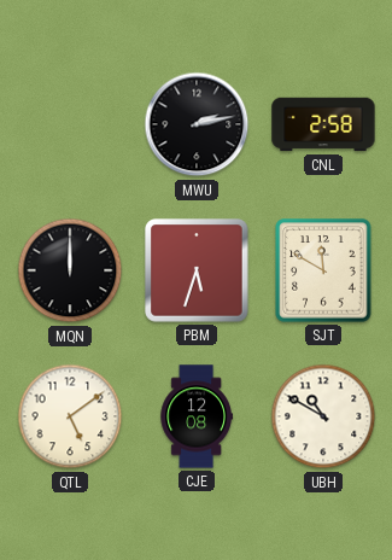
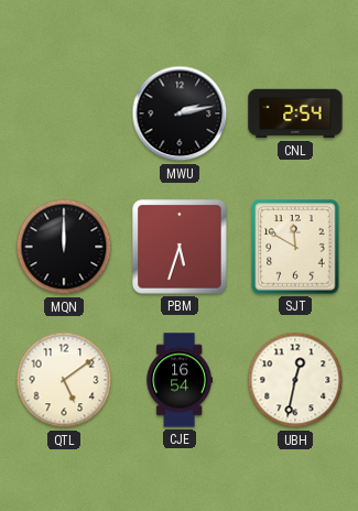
CNL: 2:58 -> 2:54 (295, 113)
CJE: 12:08 -> 16:54 (180, 380)
UBH: 10:50 -> 12:32 (295, 380)
